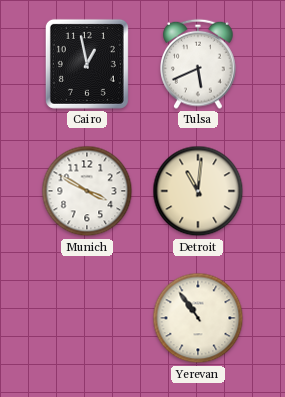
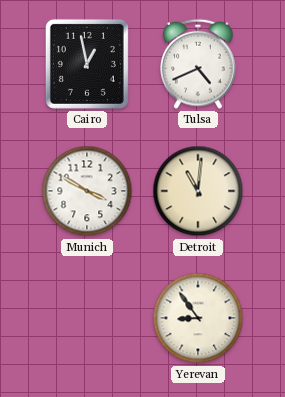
Tulsa: 5:41 -> 4:41 (199, 64)
Yerevan: 10:54 -> 8:54 (198, 318)
